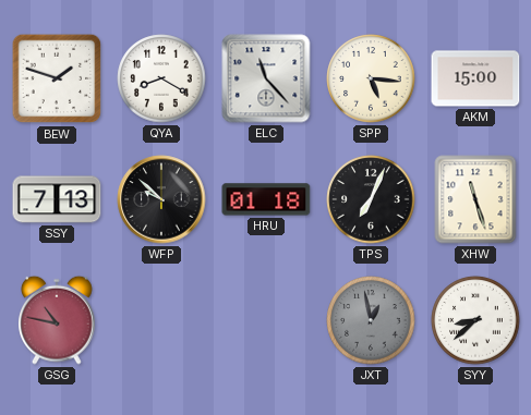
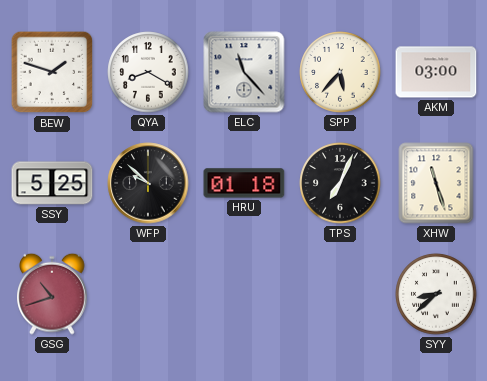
SPP: 5:16 -> 5:37 (340, 72)
AKM: 15:00 -> 03:00 (436, 72)
SSY: 7:13 -> 5:25 (52, 183)
GSG: 10:47 -> 10:42 (53, 294)
JXT: 12:58 -> none (371, 320)
